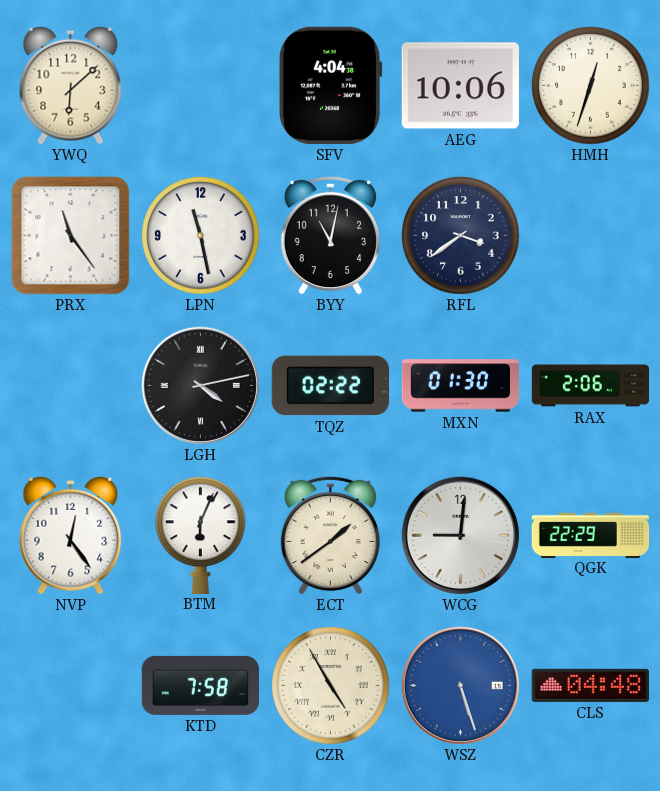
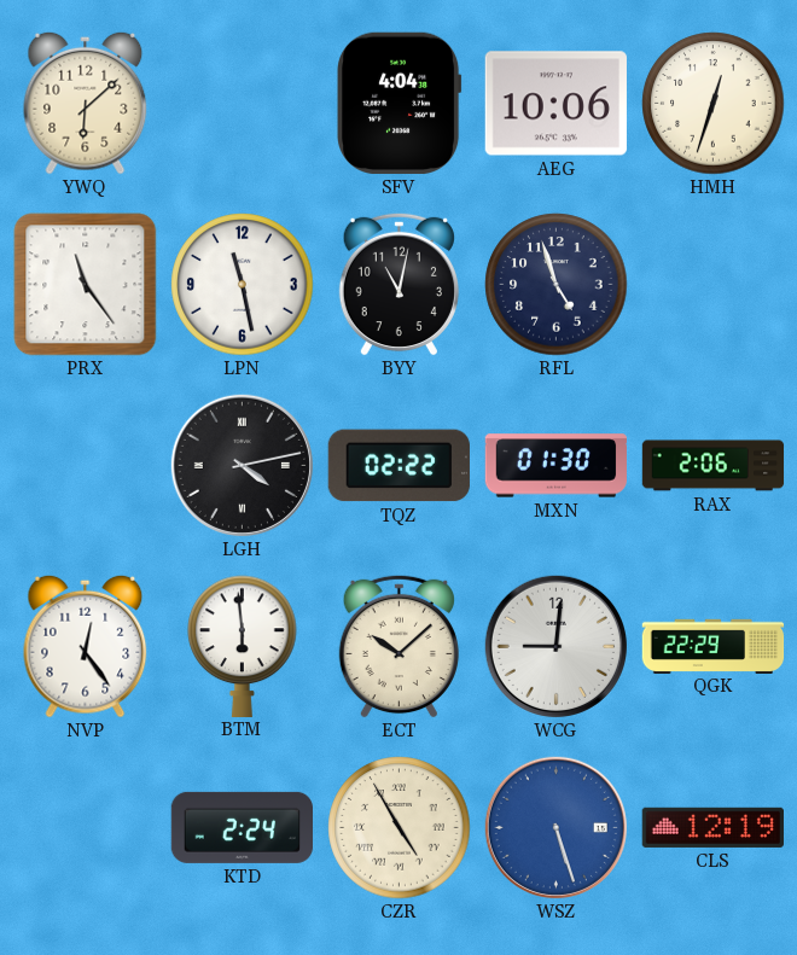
RFL: 3:39 -> 4:57 (557, 285)
BTM: 6:04 -> 5:59 (243, 646)
ECT: 1:39 -> 10:08 (398, 646)
KTD: 7:58 -> 2:24 (242, 827)
CLS: 04:48 -> 12:19 (712, 827)
